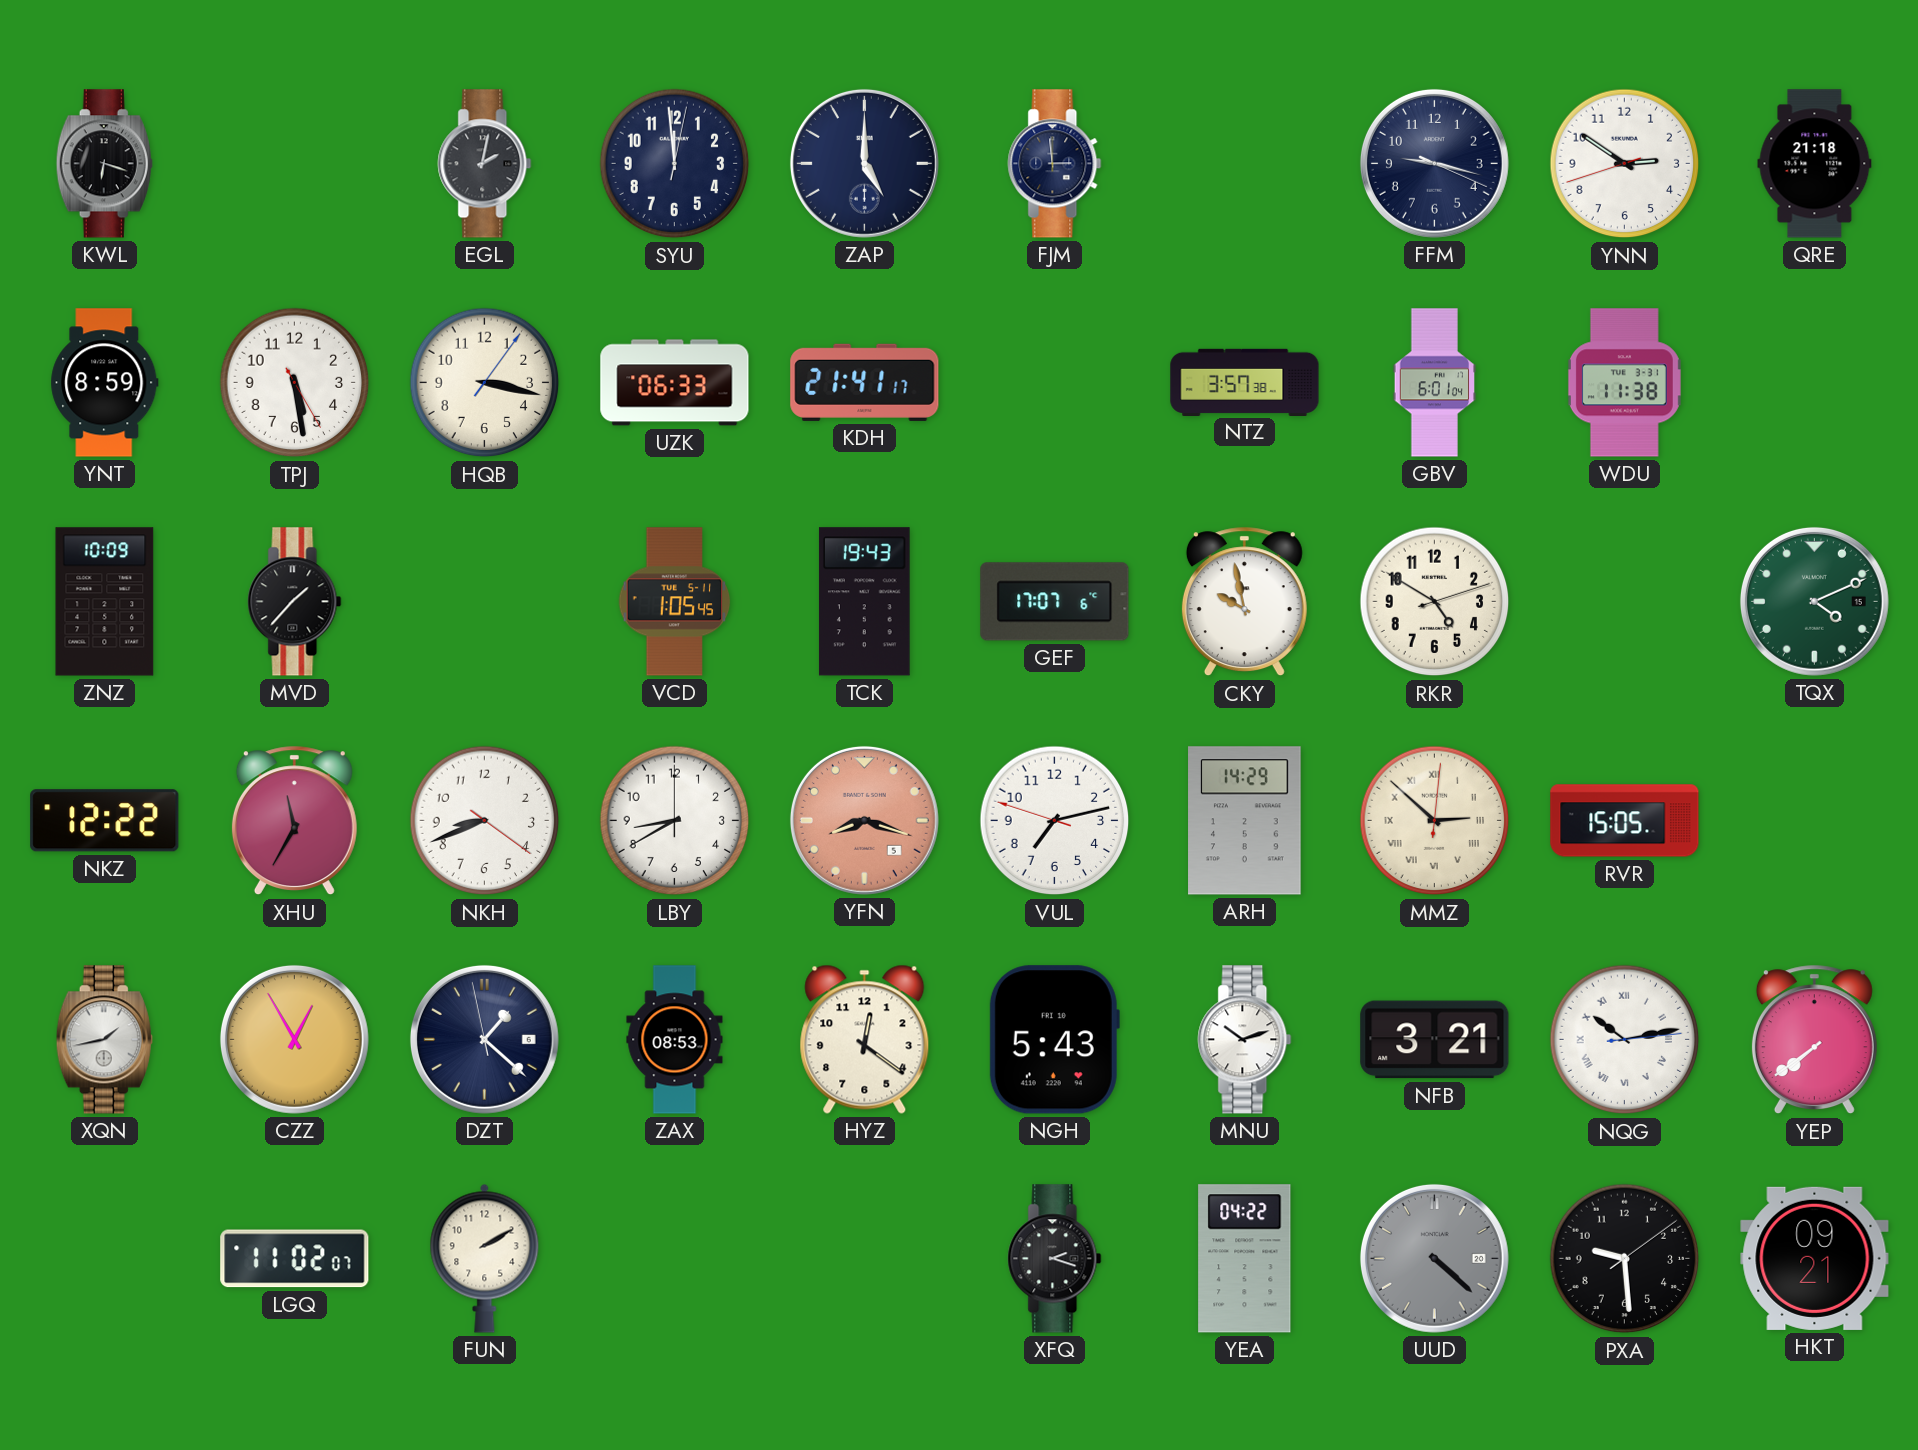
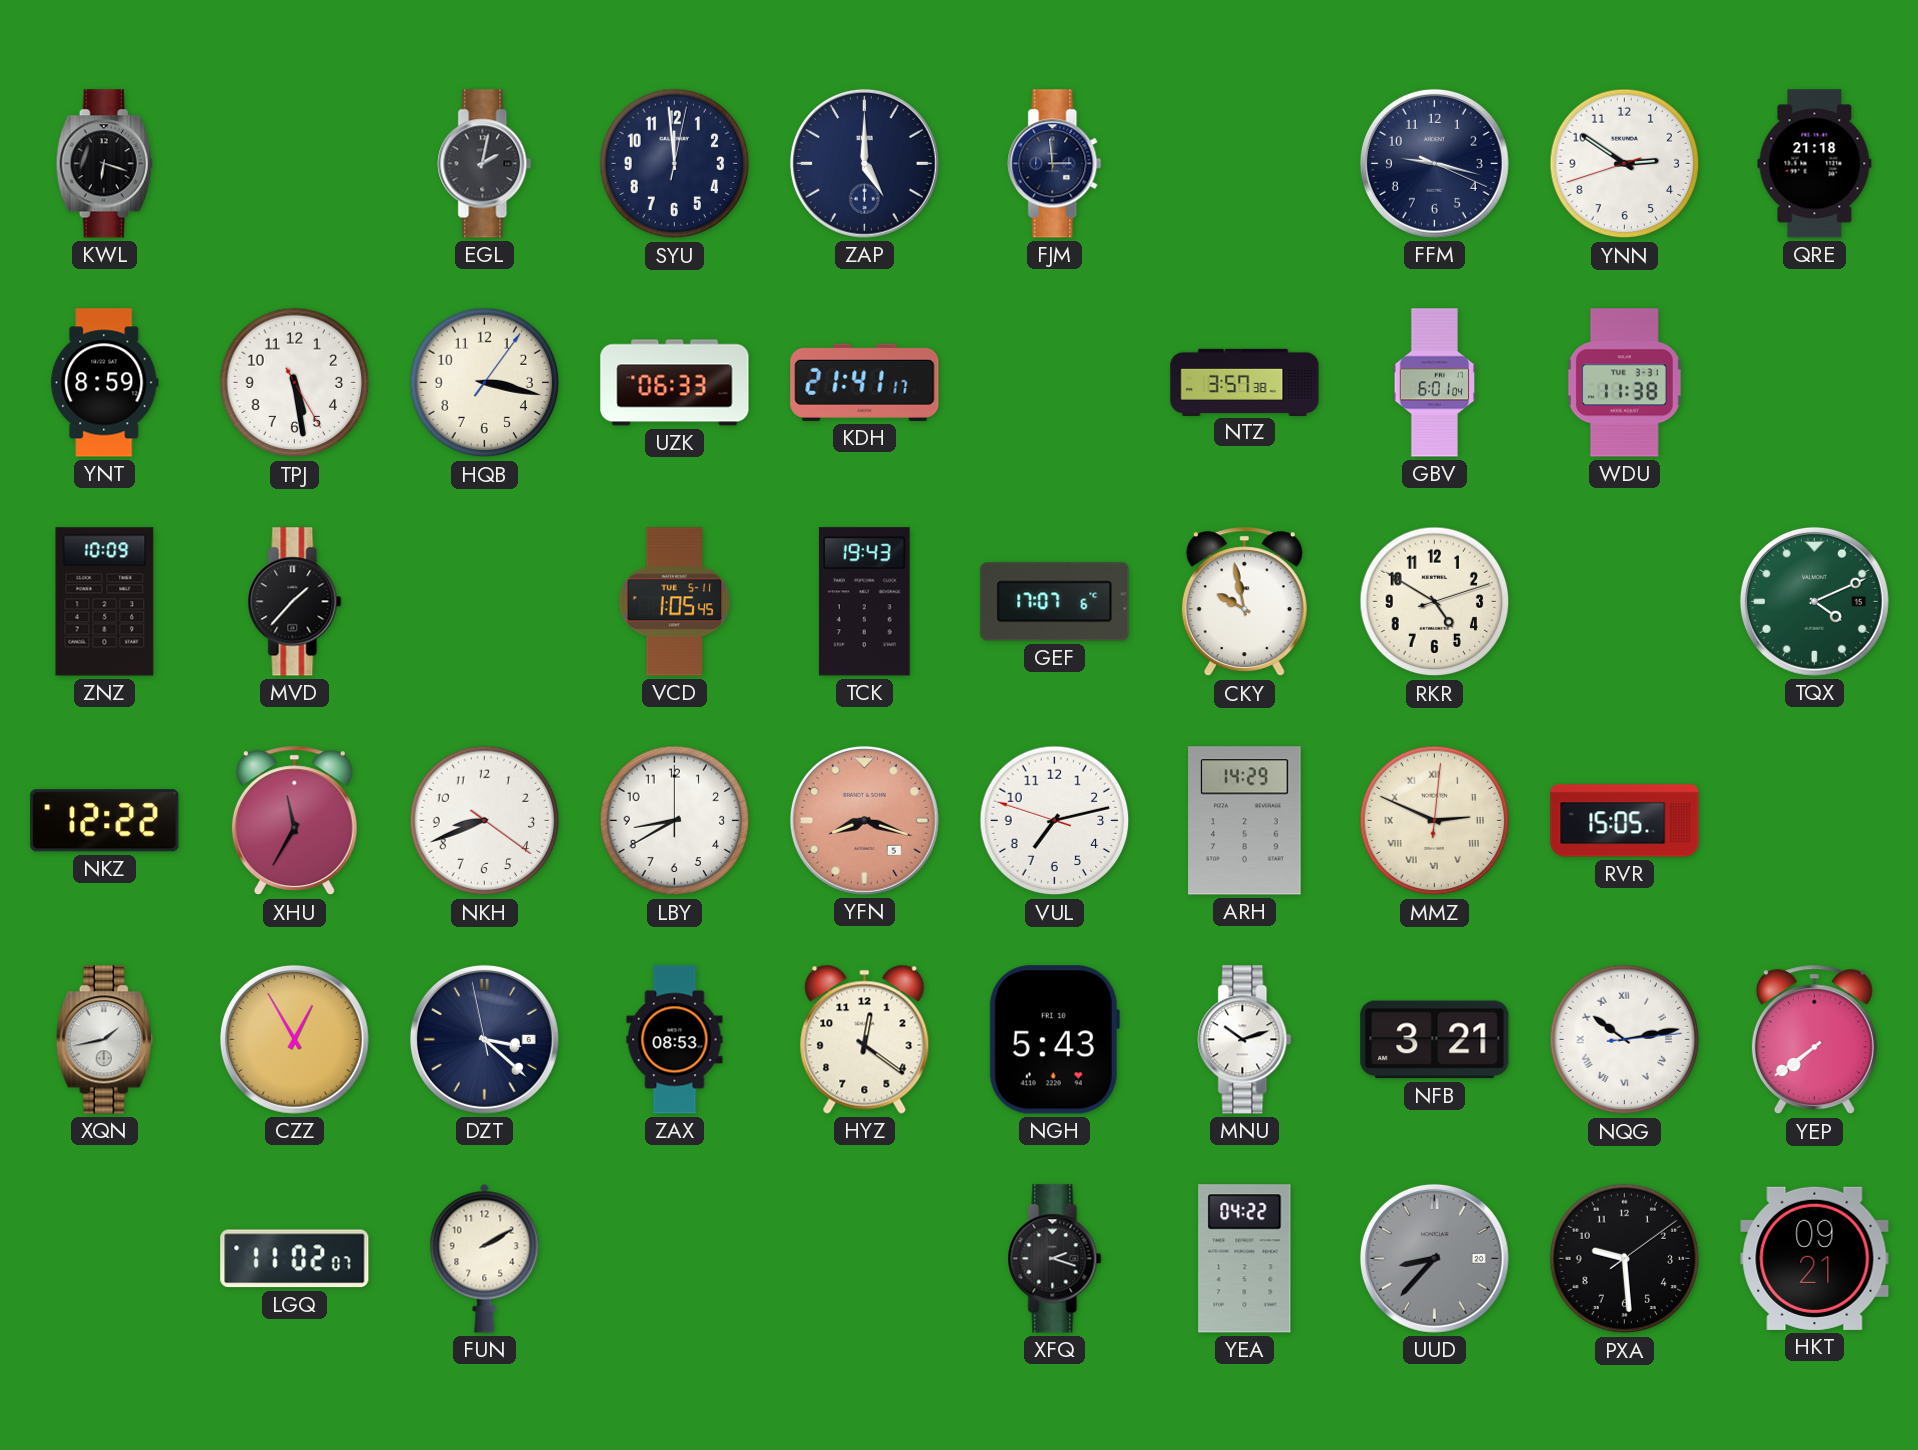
MMZ: 2:52 -> 2:49 (1435, 821)
DZT: 1:21 -> 3:21 (484, 1039)
UUD: 4:22 -> 8:37 (1434, 1258)
